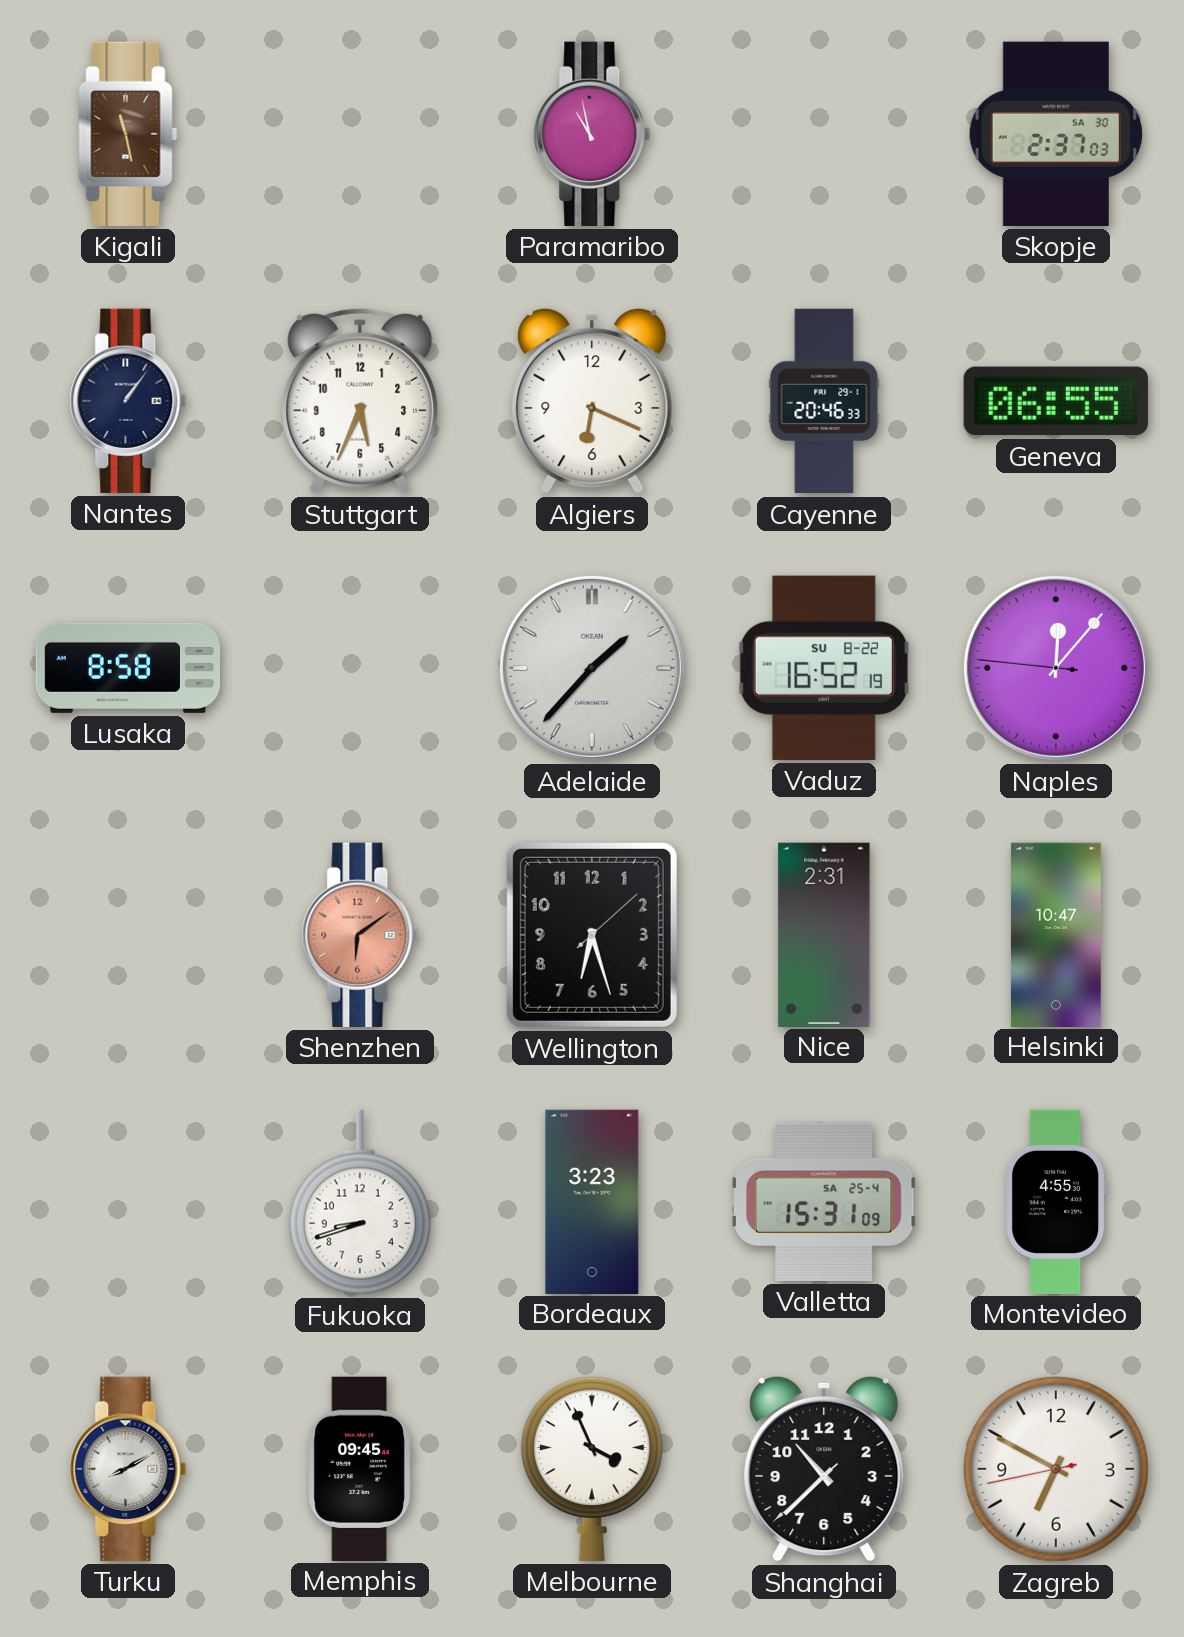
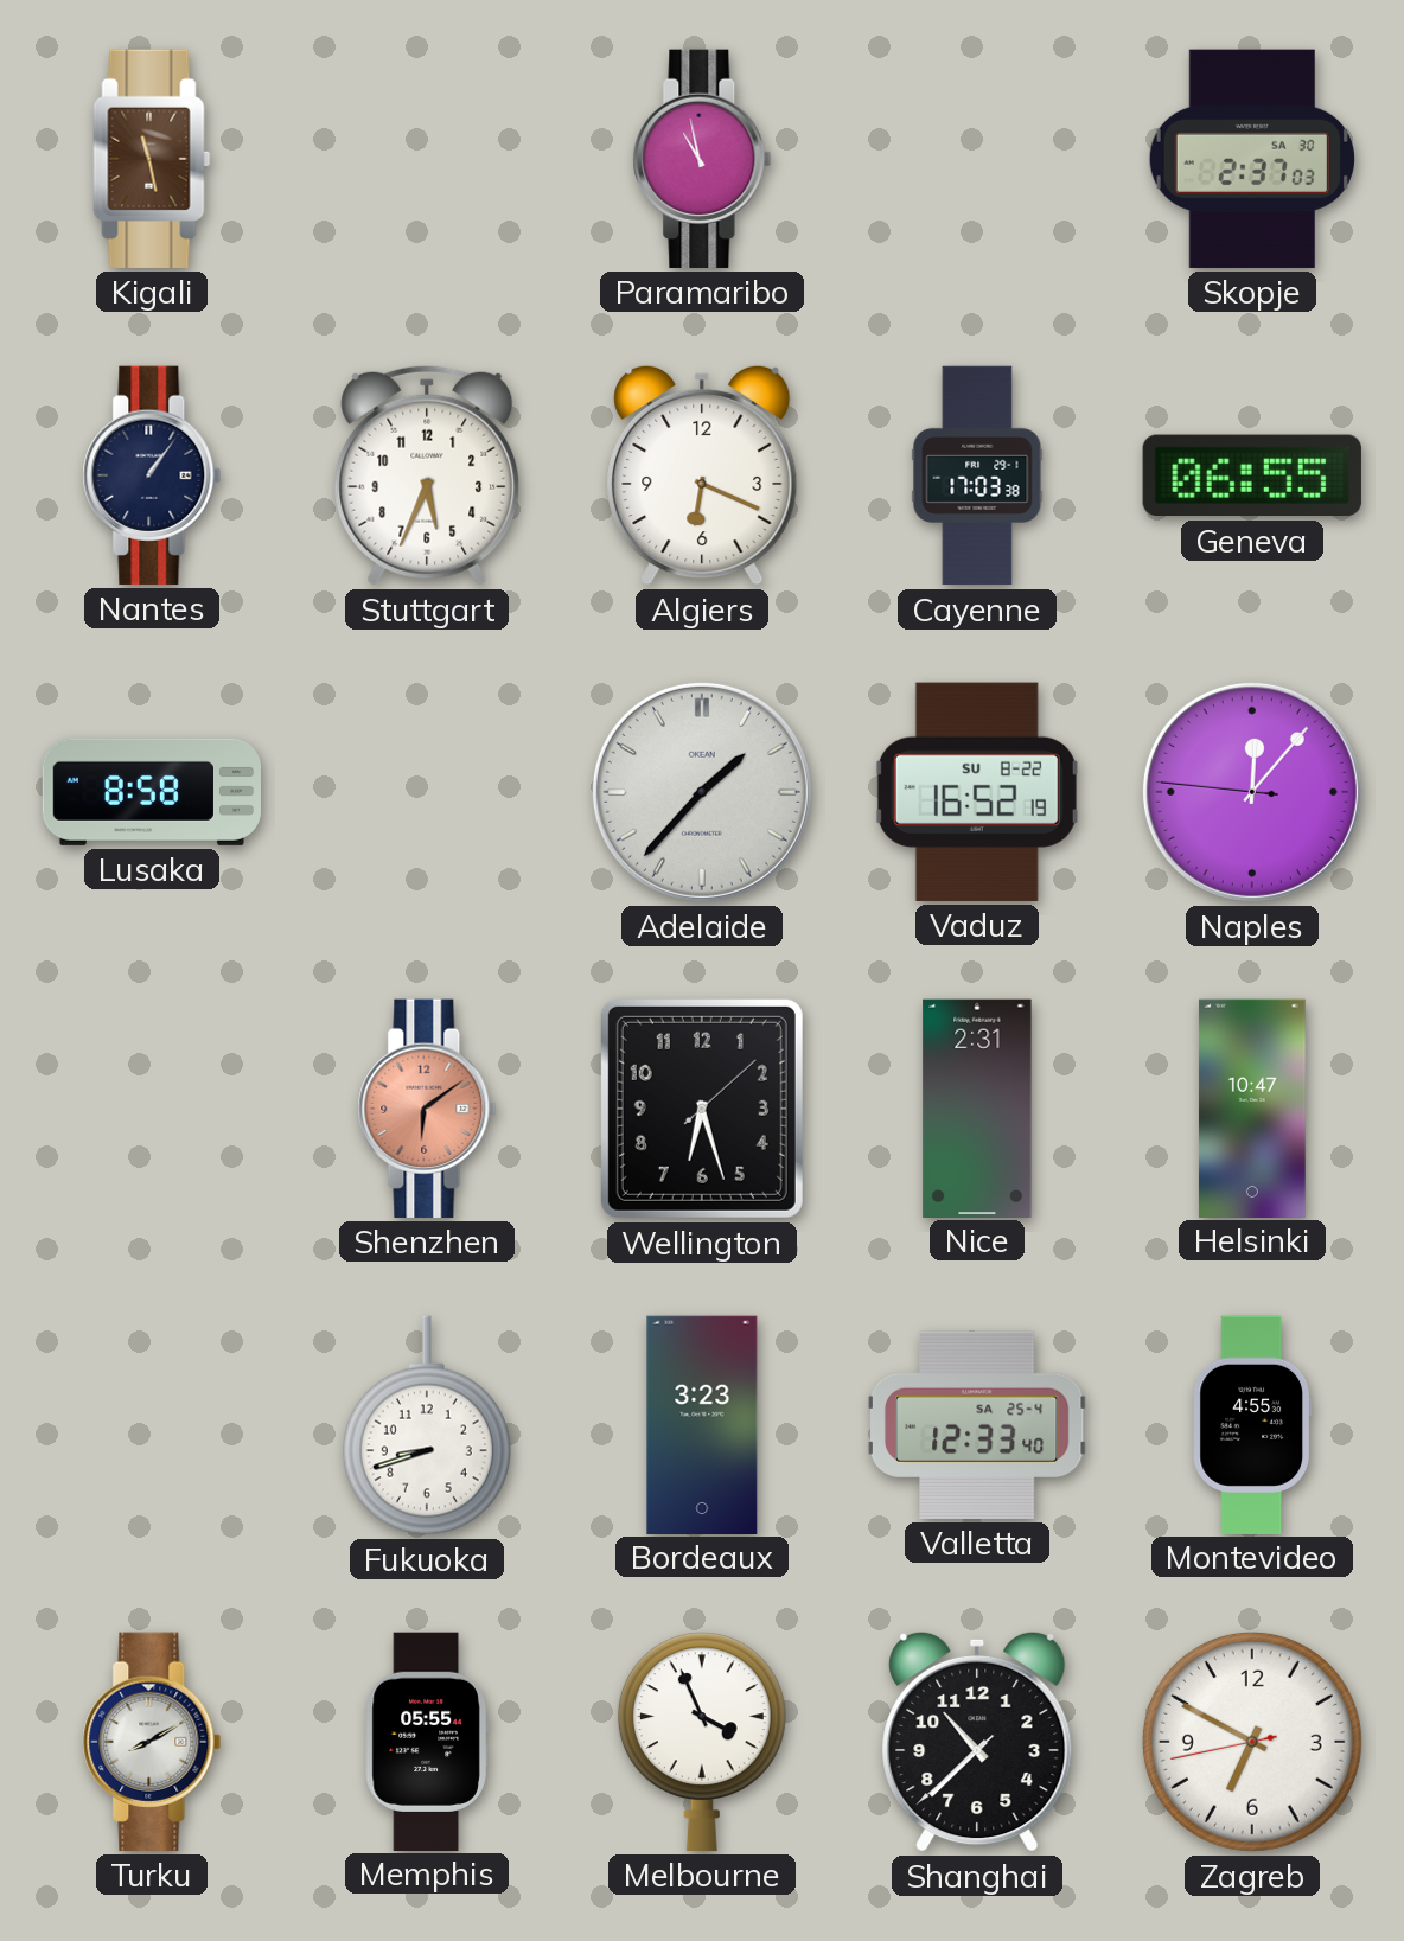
Cayenne: 20:46 -> 17:03 (977, 475)
Valletta: 15:31 -> 12:33 (977, 1425)
Memphis: 09:45 -> 05:55 (427, 1741)
